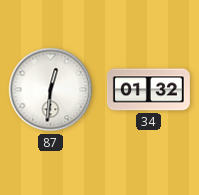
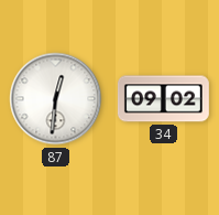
34: 01:32 -> 09:02 (163, 99)
